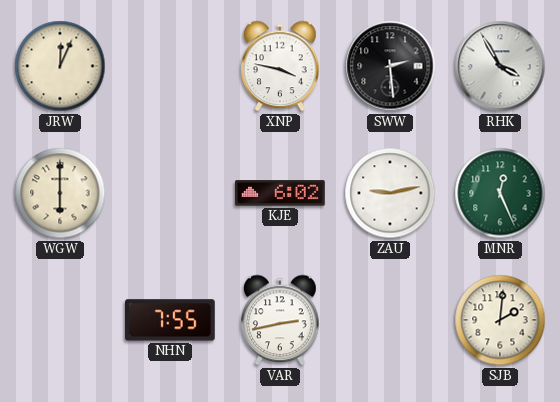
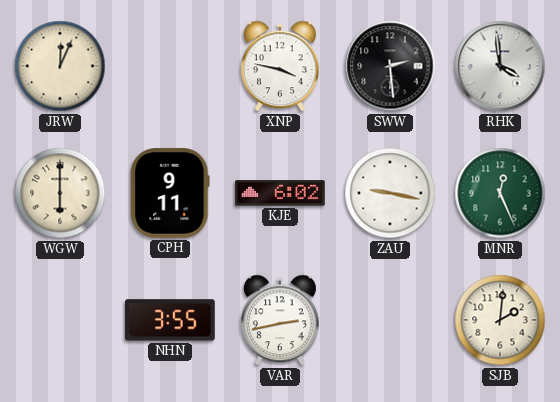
RHK: 3:55 -> 3:59 (500, 66)
CPH: none -> 9:11 (170, 193)
ZAU: 9:13 -> 9:17 (390, 193)
NHN: 7:55 -> 3:55 (171, 320)
